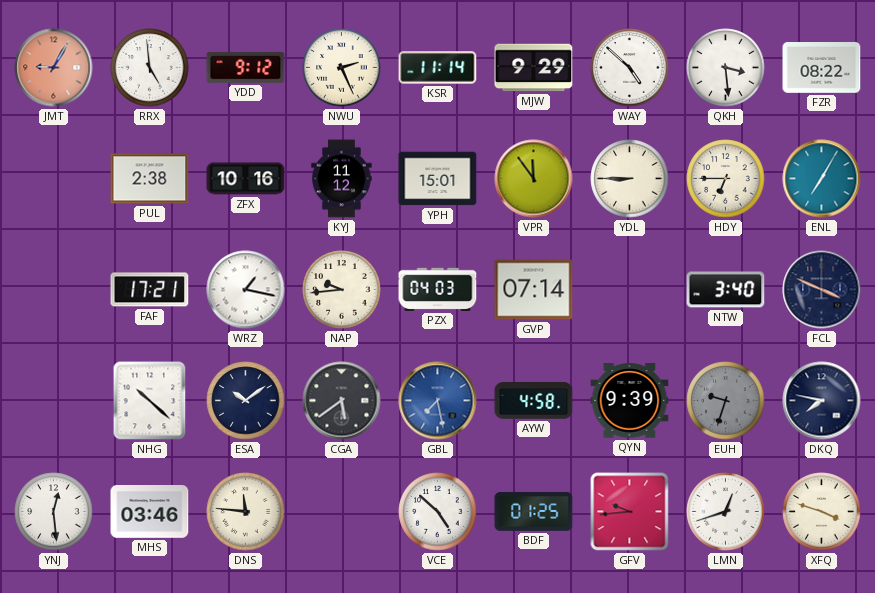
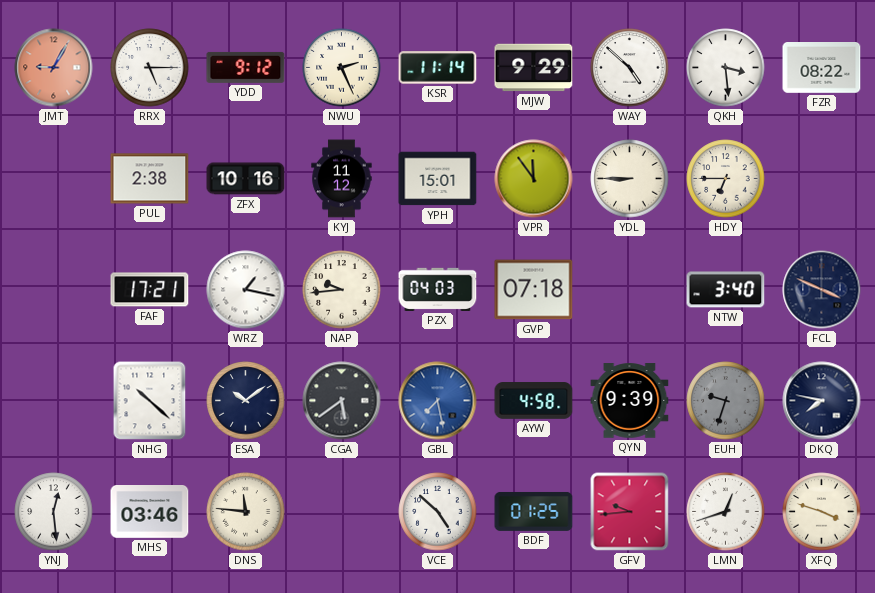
RRX: 4:59 -> 5:15 (150, 68)
ENL: 7:05 -> none (822, 179)
GVP: 07:14 -> 07:18 (534, 290)
